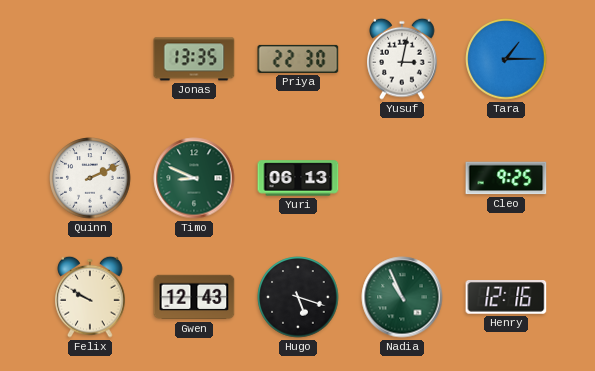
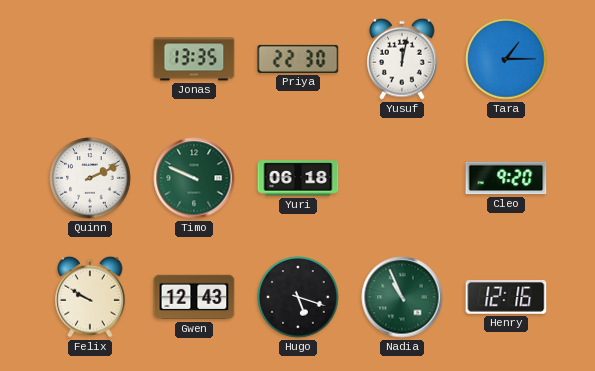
Yusuf: 3:02 -> 12:02 (402, 59)
Timo: 8:49 -> 9:49 (194, 178)
Yuri: 06:13 -> 06:18 (298, 178)
Cleo: 9:25 -> 9:20 (506, 178)
